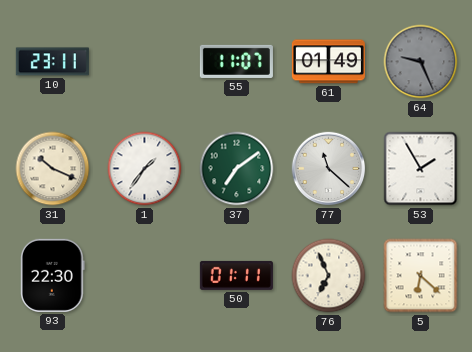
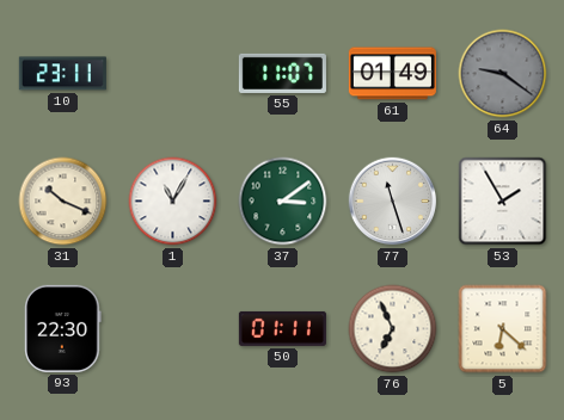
64: 9:26 -> 9:21 (503, 74)
1: 1:36 -> 11:05 (173, 202)
37: 7:09 -> 3:09 (283, 202)
77: 11:22 -> 11:27 (393, 202)
